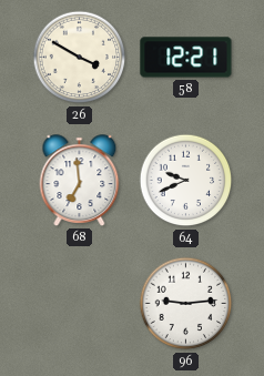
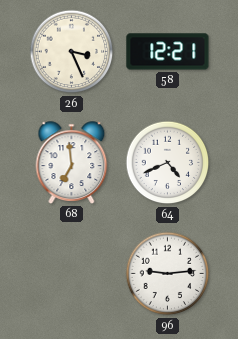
26: 3:50 -> 3:26 (72, 52)
64: 9:41 -> 4:41 (168, 163)
